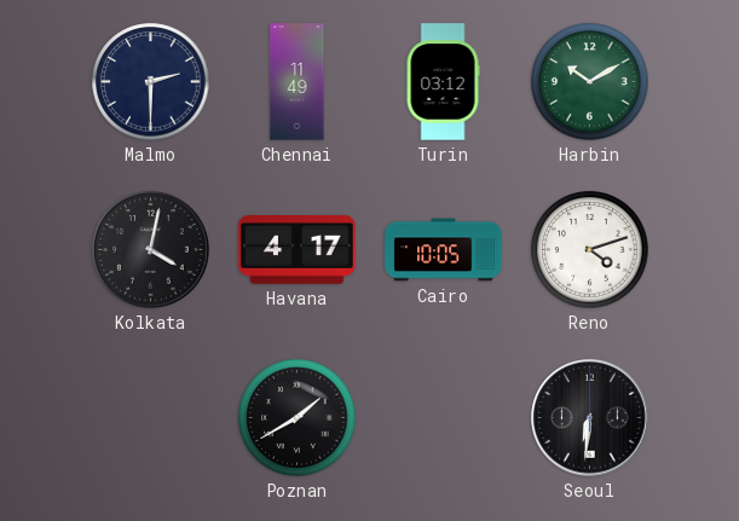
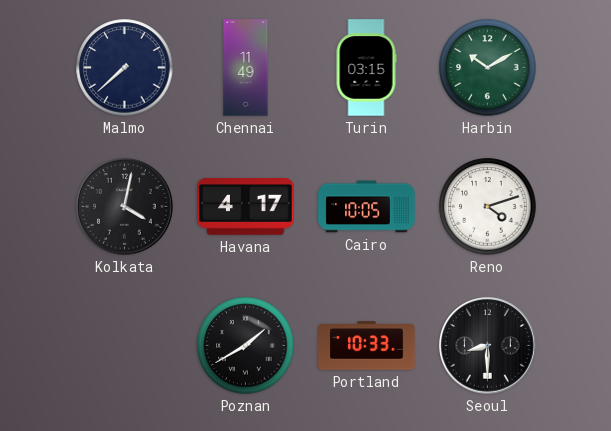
Malmo: 2:30 -> 7:38 (125, 68)
Turin: 03:12 -> 03:15 (366, 68)
Portland: none -> 10:33 (367, 346)
Seoul: 6:31 -> 8:30 (488, 346)
